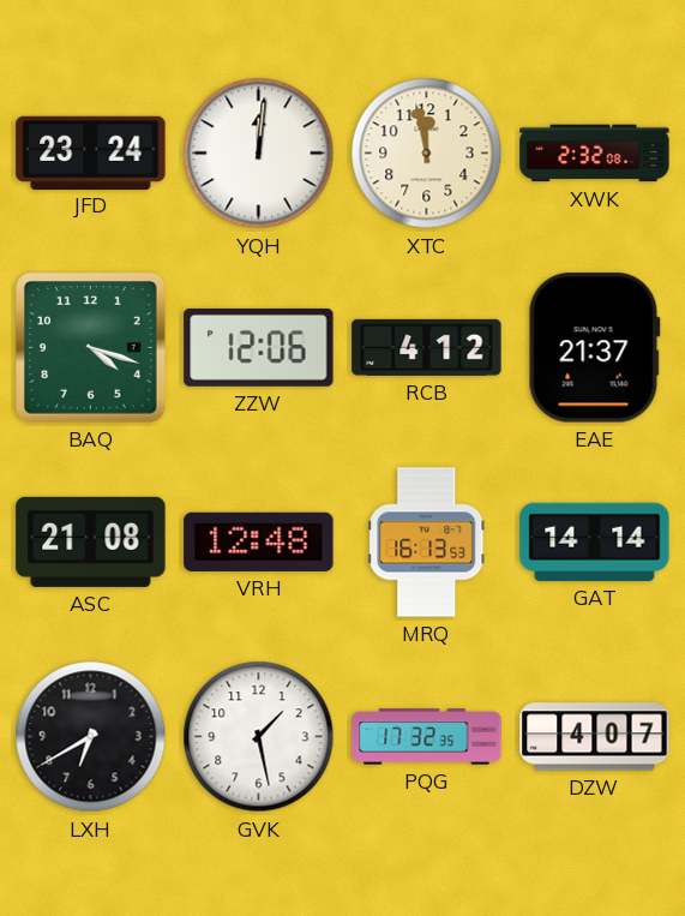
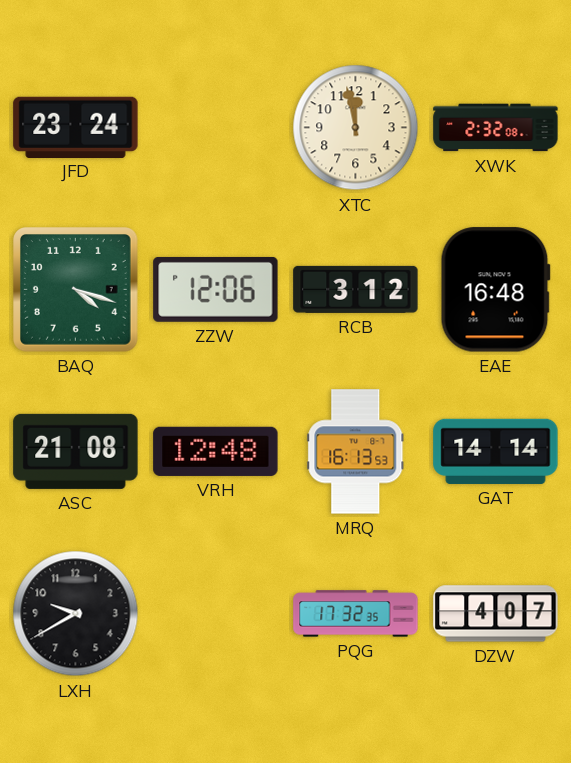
YQH: 12:01 -> none (259, 154)
RCB: 4:12 -> 3:12 (356, 289)
EAE: 21:37 -> 16:48 (495, 290)
LXH: 6:40 -> 9:40 (76, 614)
GVK: 1:28 -> none (259, 737)
